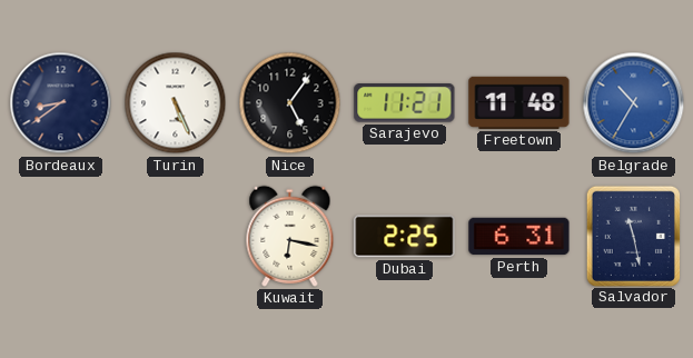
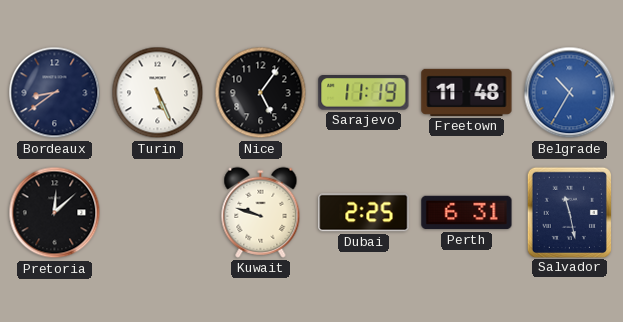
Sarajevo: 11:21 -> 11:19 (364, 93)
Pretoria: none -> 12:08 (55, 213)
Kuwait: 6:17 -> 9:48 (261, 212)
